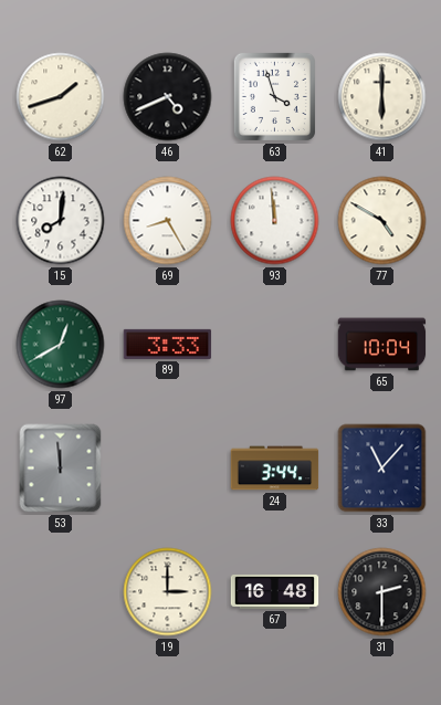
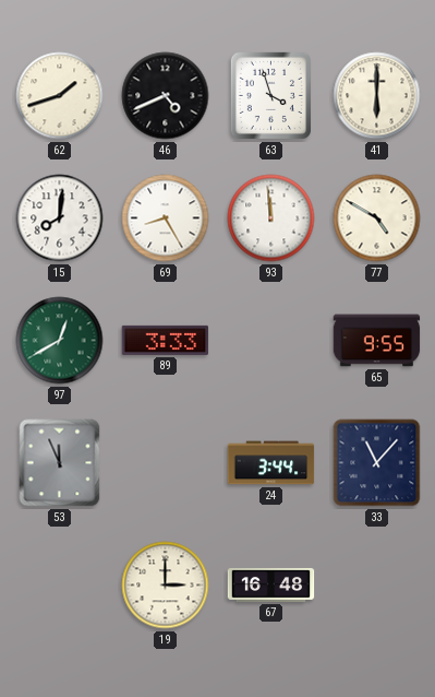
65: 10:04 -> 9:55 (377, 341)
53: 11:59 -> 11:56 (60, 463)
31: 2:30 -> none (382, 592)
